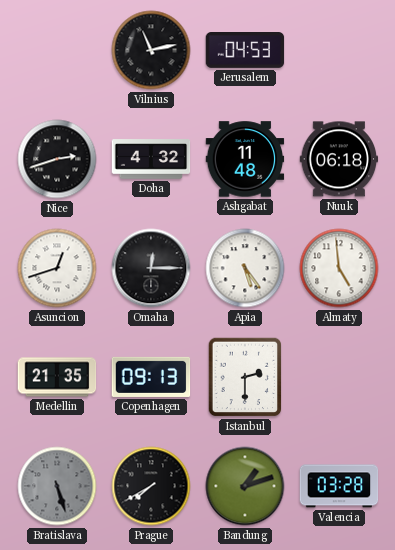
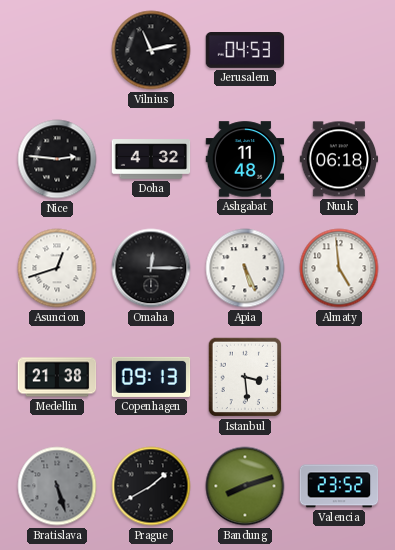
Nice: 2:42 -> 2:46 (57, 159)
Apia: 5:24 -> 5:26 (245, 268)
Medellin: 21:35 -> 21:38 (57, 377)
Istanbul: 2:30 -> 3:29 (245, 377)
Prague: 7:40 -> 1:40 (151, 486)
Bandung: 1:12 -> 8:12 (245, 486)
Valencia: 03:28 -> 23:52 (339, 486)
